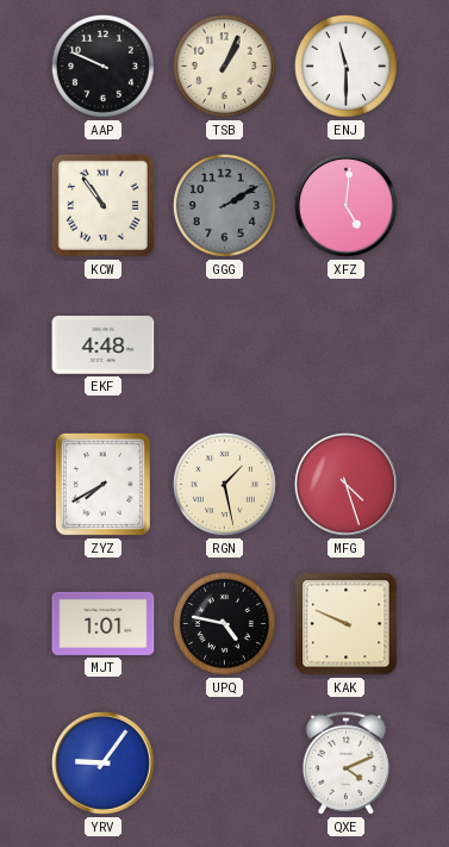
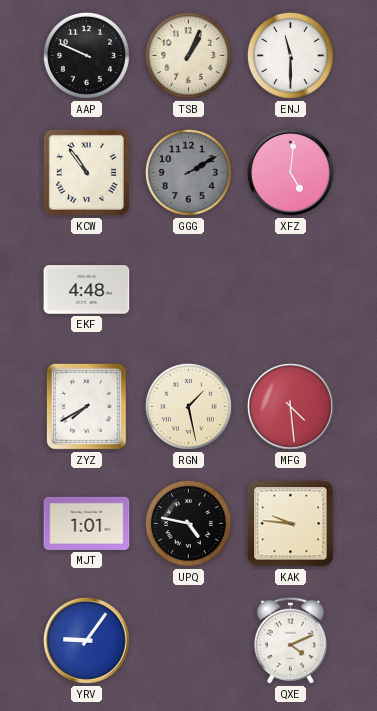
MFG: 4:27 -> 4:29 (290, 406)
KAK: 9:49 -> 9:46 (291, 524)
